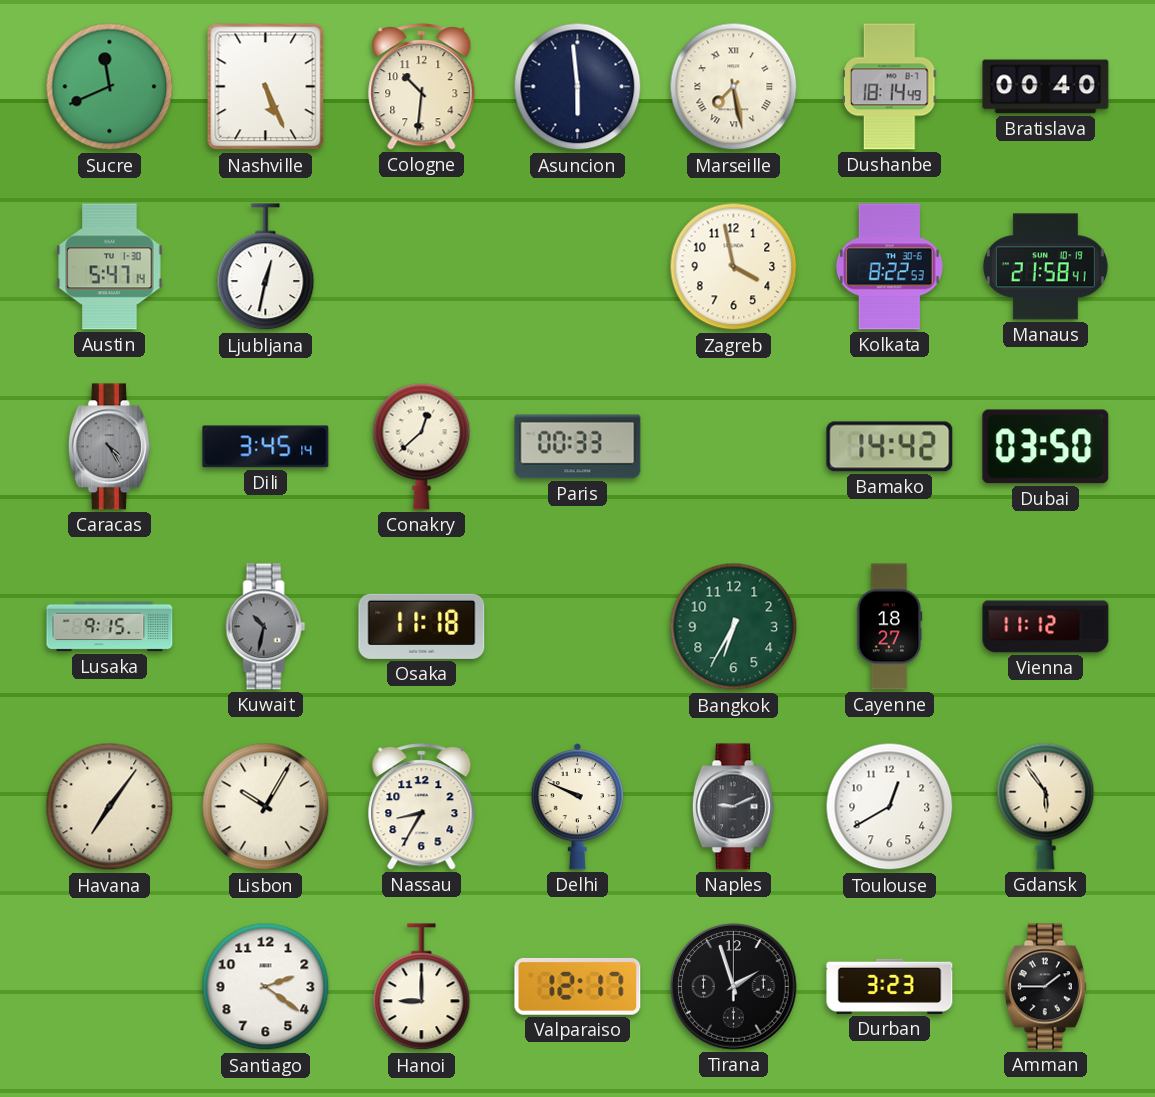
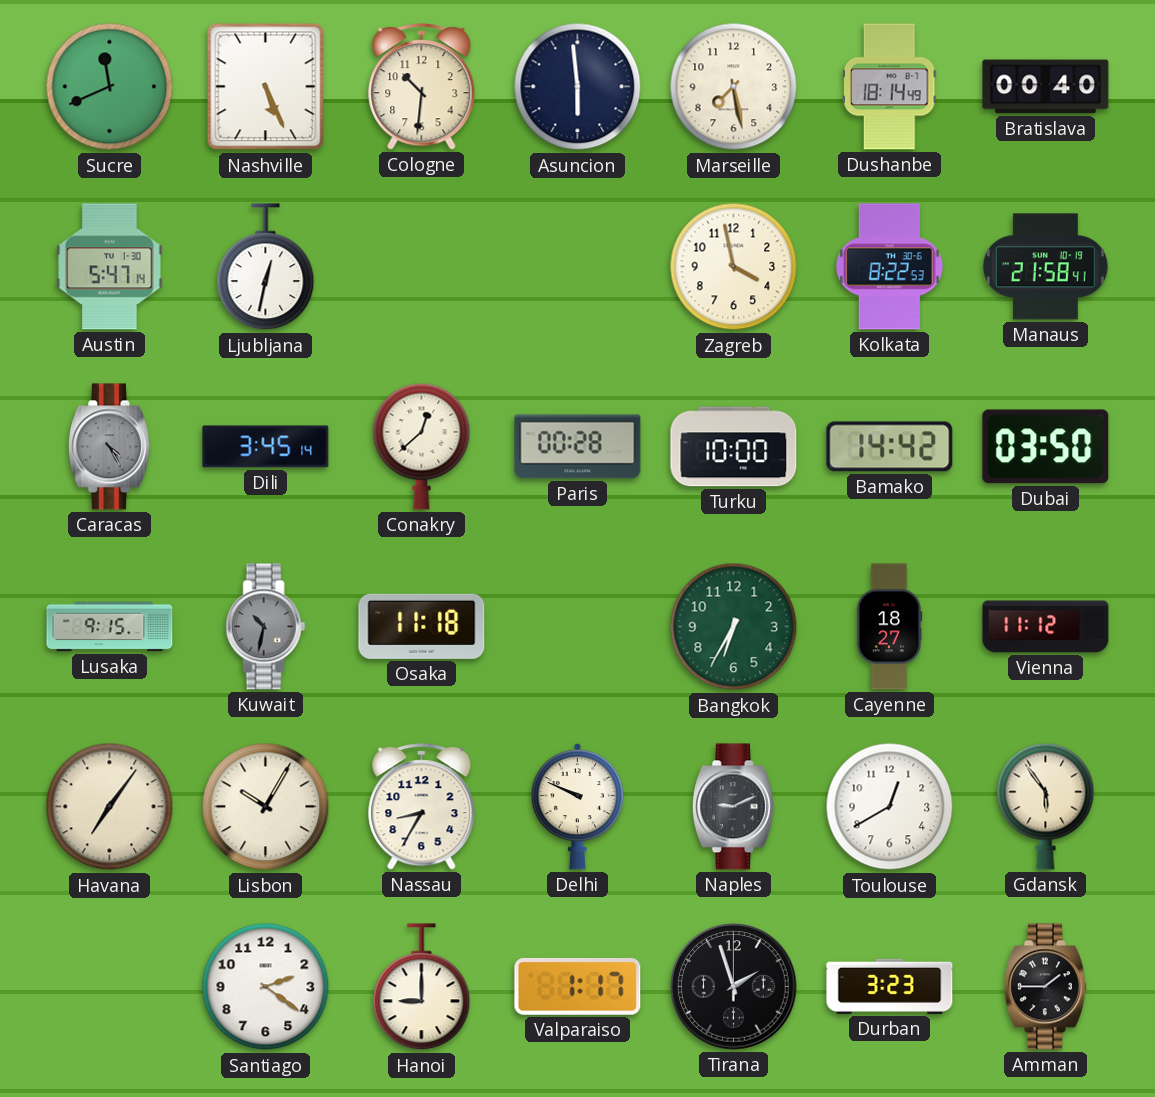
Marseille numerals: Roman -> Arabic (734, 87)
Paris: 00:33 -> 00:28 (578, 447)
Turku: none -> 10:00 (734, 447)
Valparaiso: 12:17 -> 1:17 (578, 986)
